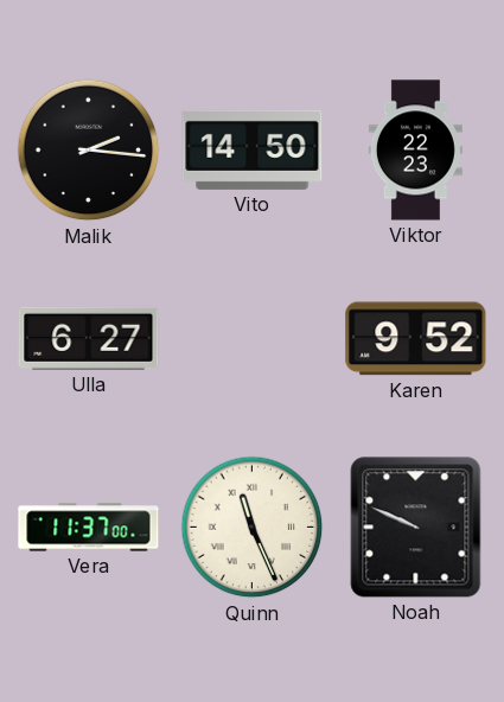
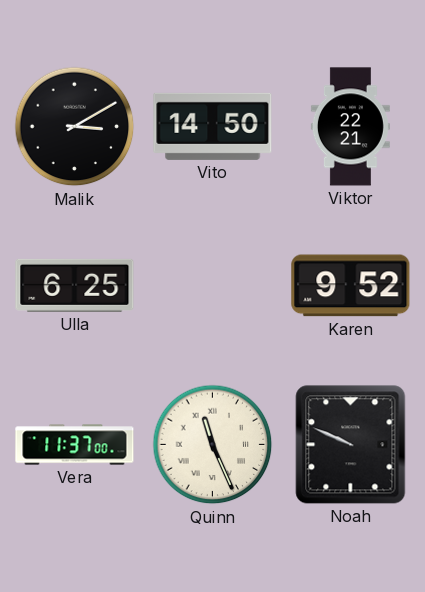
Malik: 2:16 -> 3:10 (75, 127)
Viktor: 22:23 -> 22:21 (350, 127)
Ulla: 6:27 -> 6:25 (75, 285)
